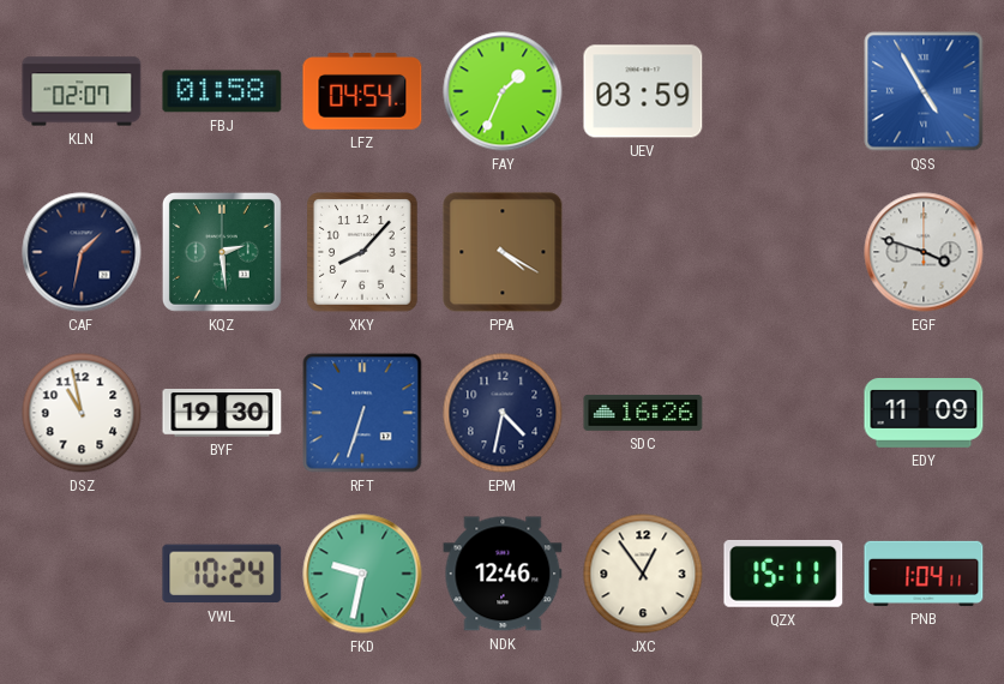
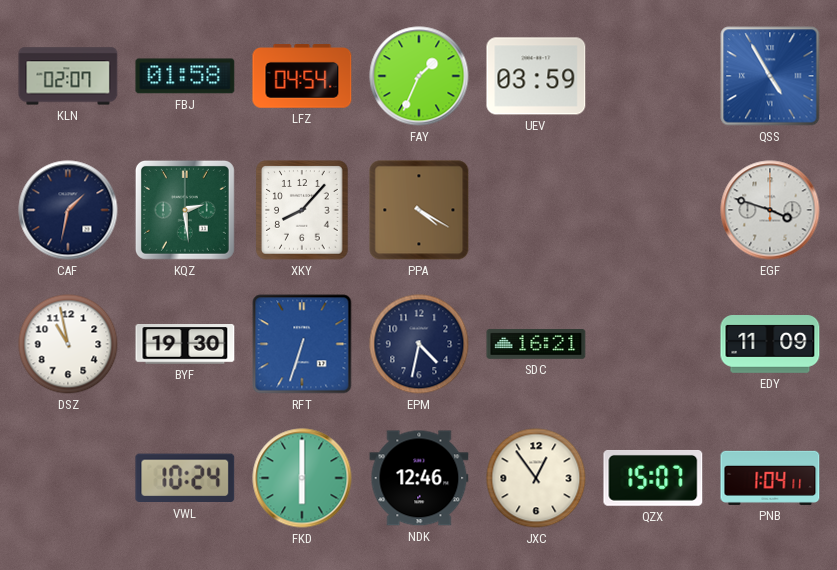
SDC: 16:26 -> 16:21 (536, 345)
FKD: 9:32 -> 6:00 (302, 478)
QZX: 15:11 -> 15:07 (653, 478)
